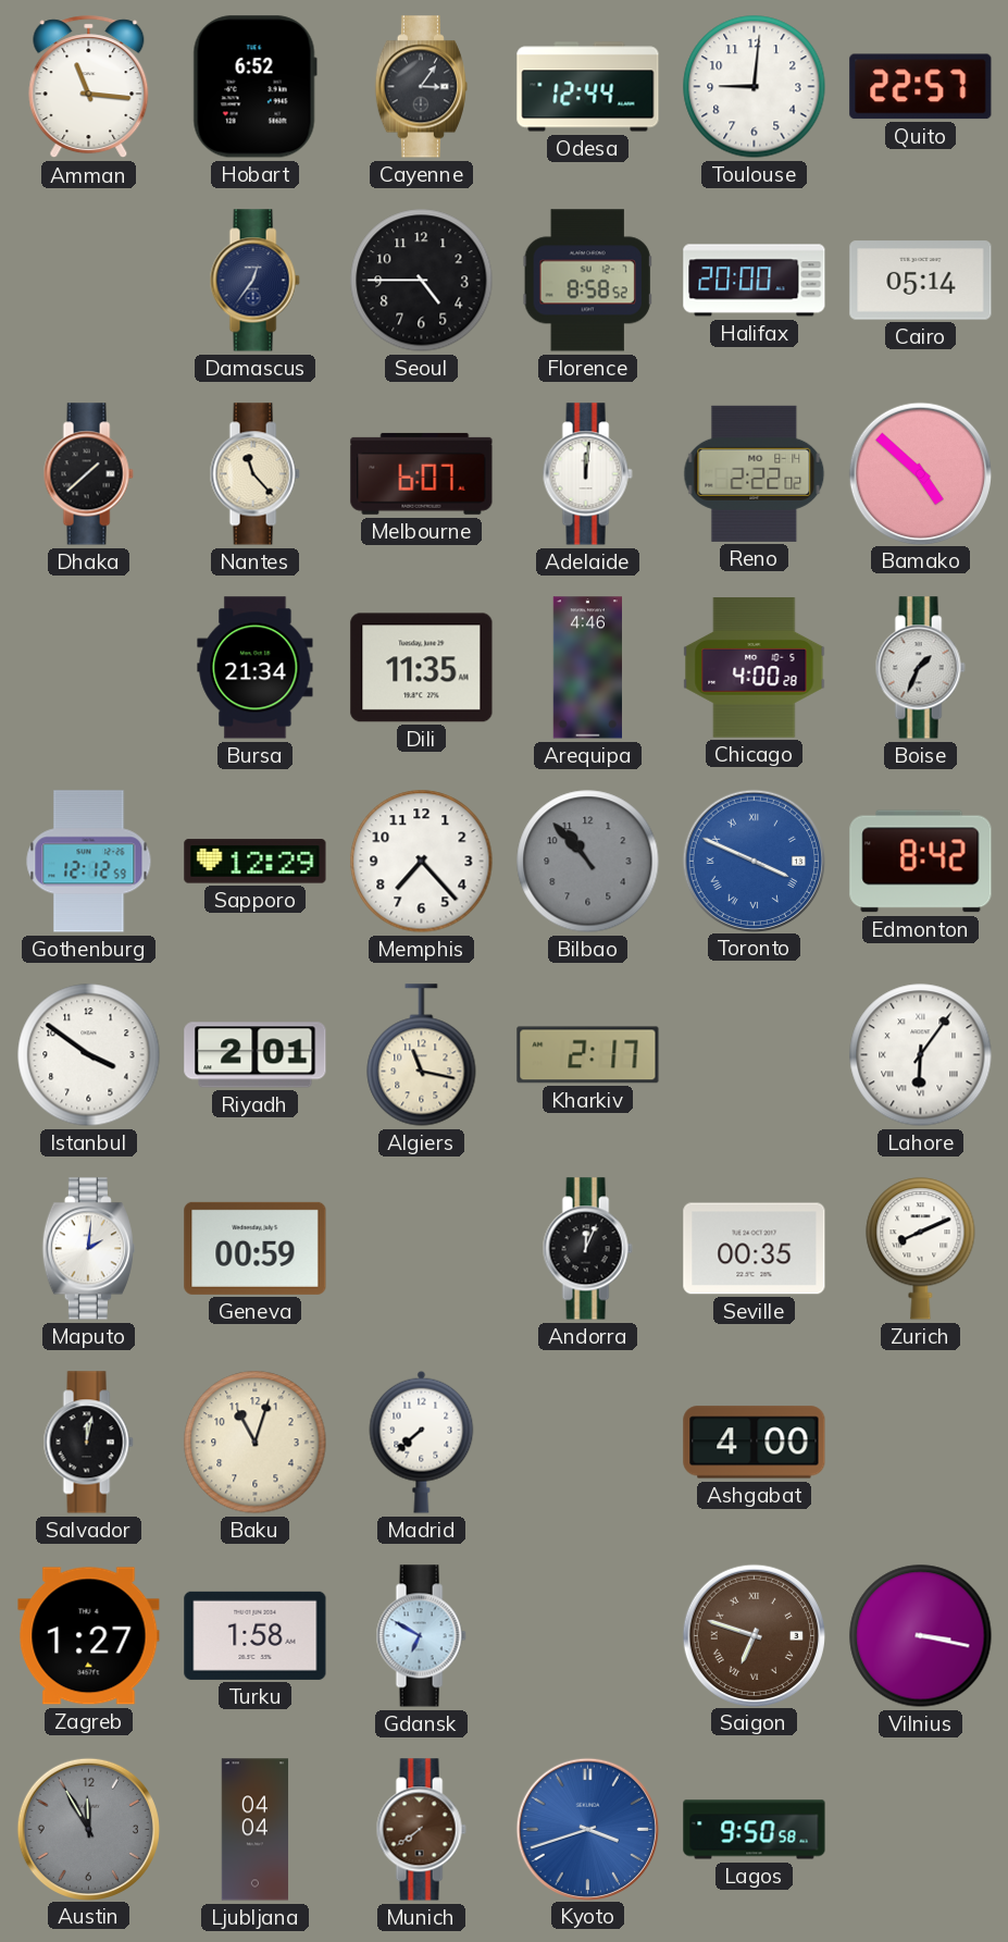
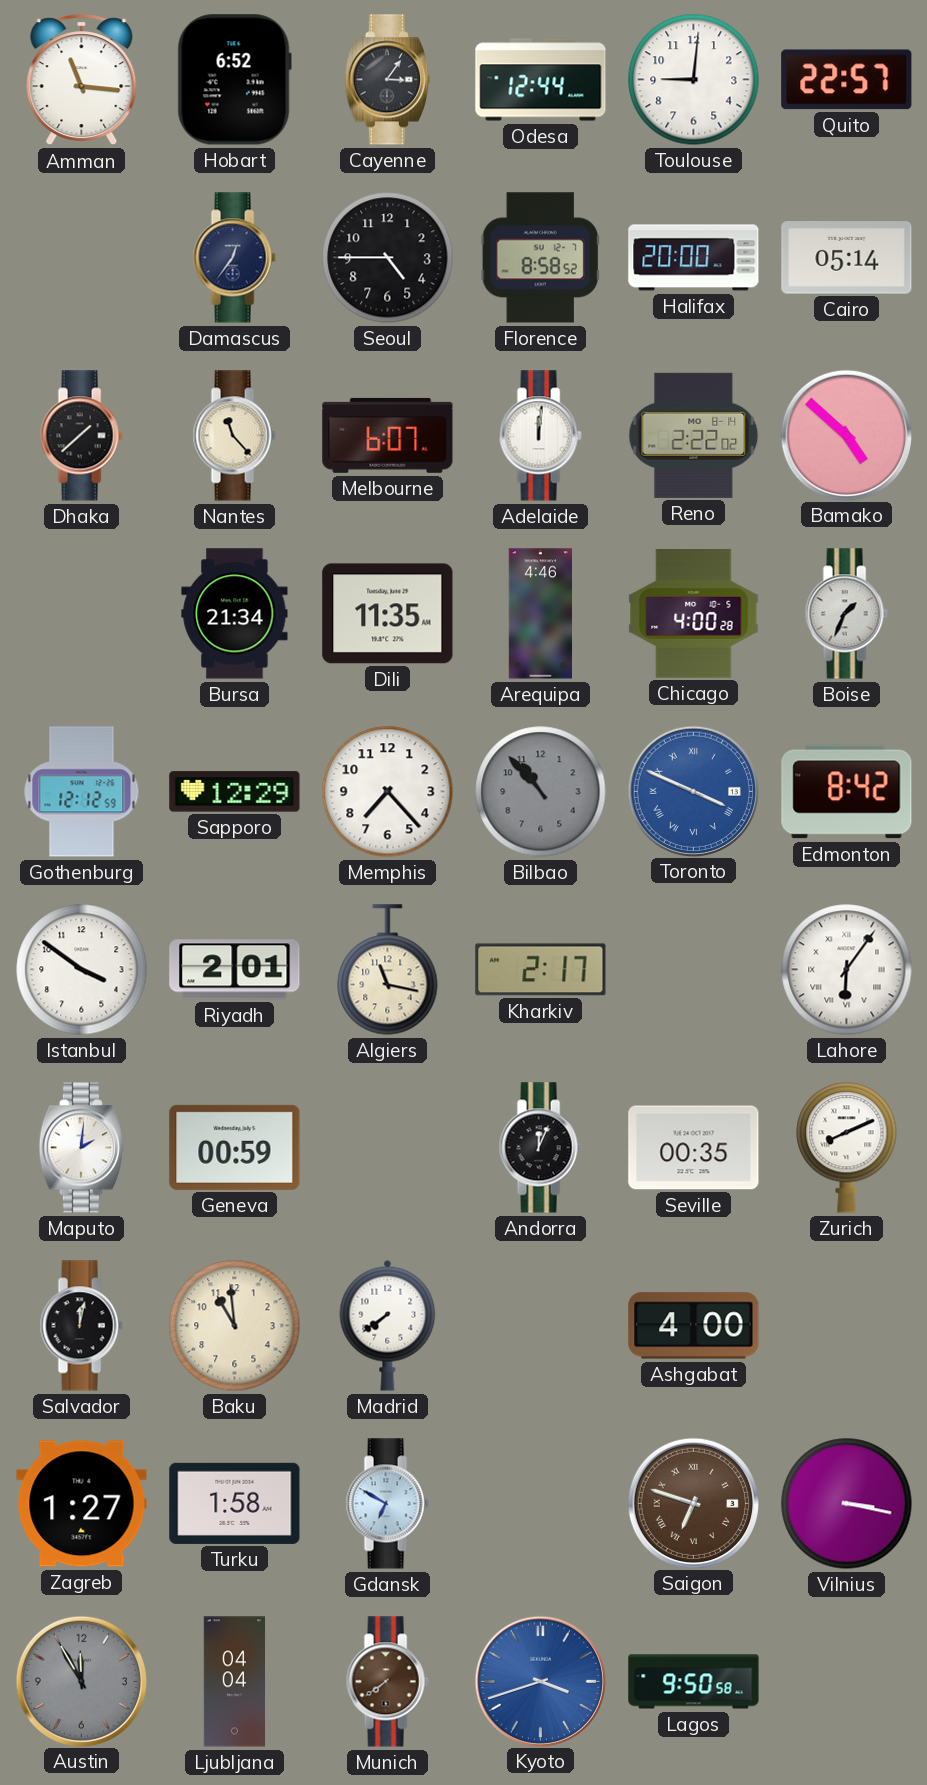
Baku: 11:03 -> 10:59 (235, 1326)
Madrid: 7:38 -> 7:39 (388, 1325)
